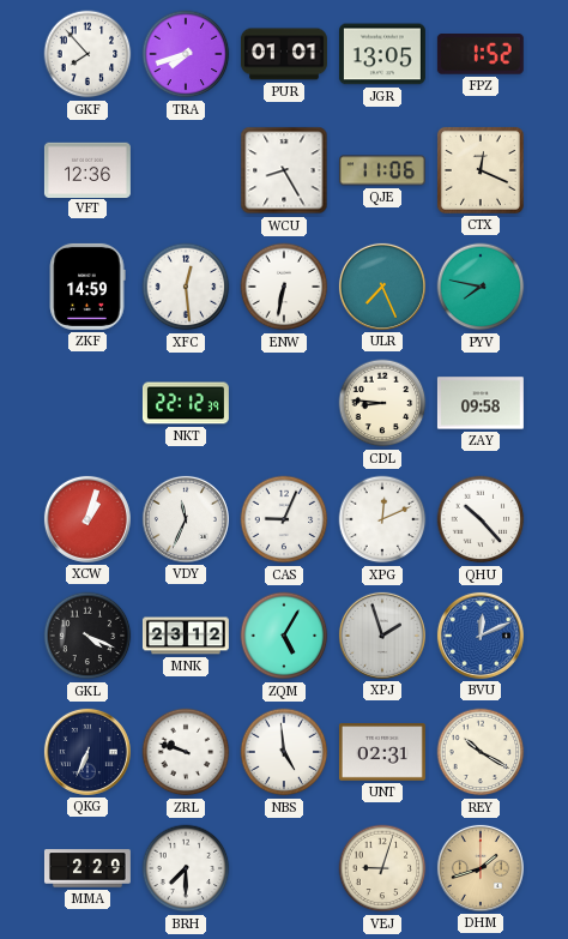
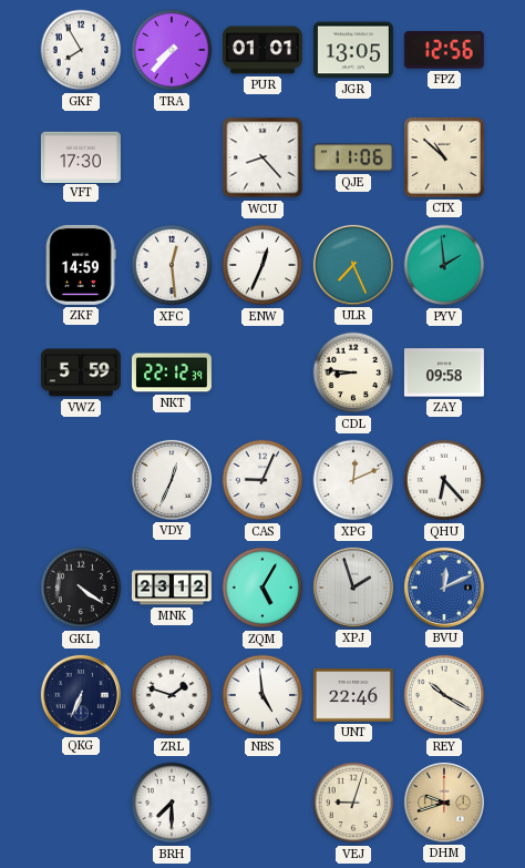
GKF: 7:53 -> 7:55 (81, 50)
TRA: 7:42 -> 7:37 (172, 50)
FPZ: 1:52 -> 12:56 (444, 51)
VFT: 12:36 -> 17:30 (81, 156)
WCU: 8:25 -> 8:23 (262, 157)
CTX: 12:19 -> 10:52 (444, 157)
ENW: 6:32 -> 12:34 (262, 265)
PYV: 7:47 -> 1:59 (444, 265)
VWZ: none -> 5:59 (81, 372)
XCW: 1:03 -> none (87, 519)
VDY: 11:34 -> 12:34 (172, 480)
QHU: 10:23 -> 6:23 (444, 480)
GKL: 4:19 -> 4:21 (81, 588)
ZRL: 9:48 -> 1:48 (172, 695)
UNT: 02:31 -> 22:46 (353, 695)
MMA: 2:29 -> none (87, 868)
DHM: 1:42 -> 9:42 (444, 803)
